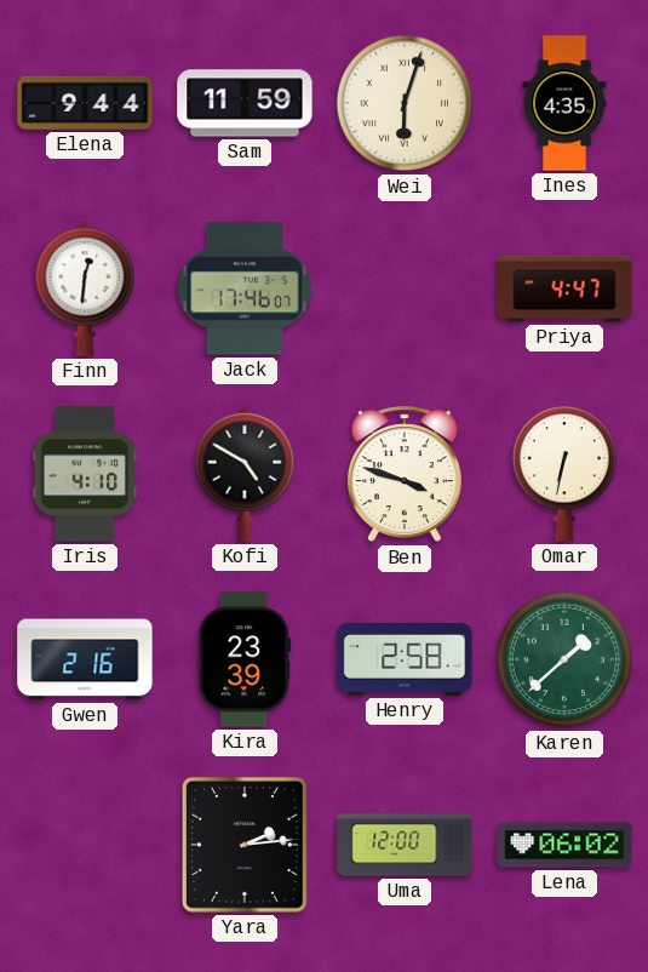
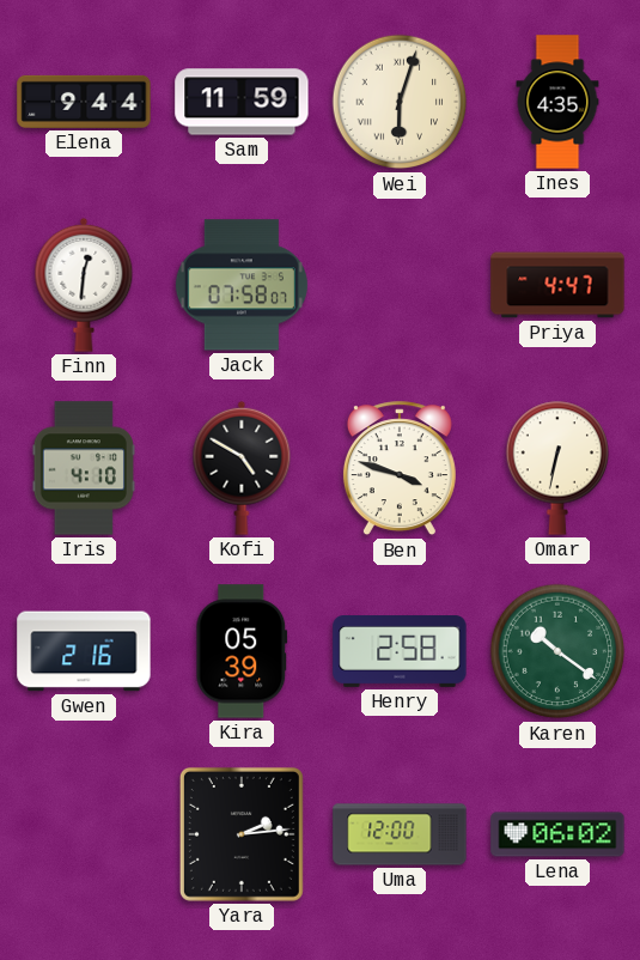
Jack: 17:46 -> 07:58 (242, 285)
Kira: 23:39 -> 05:39 (242, 651)
Karen: 1:38 -> 10:21 (557, 651)
